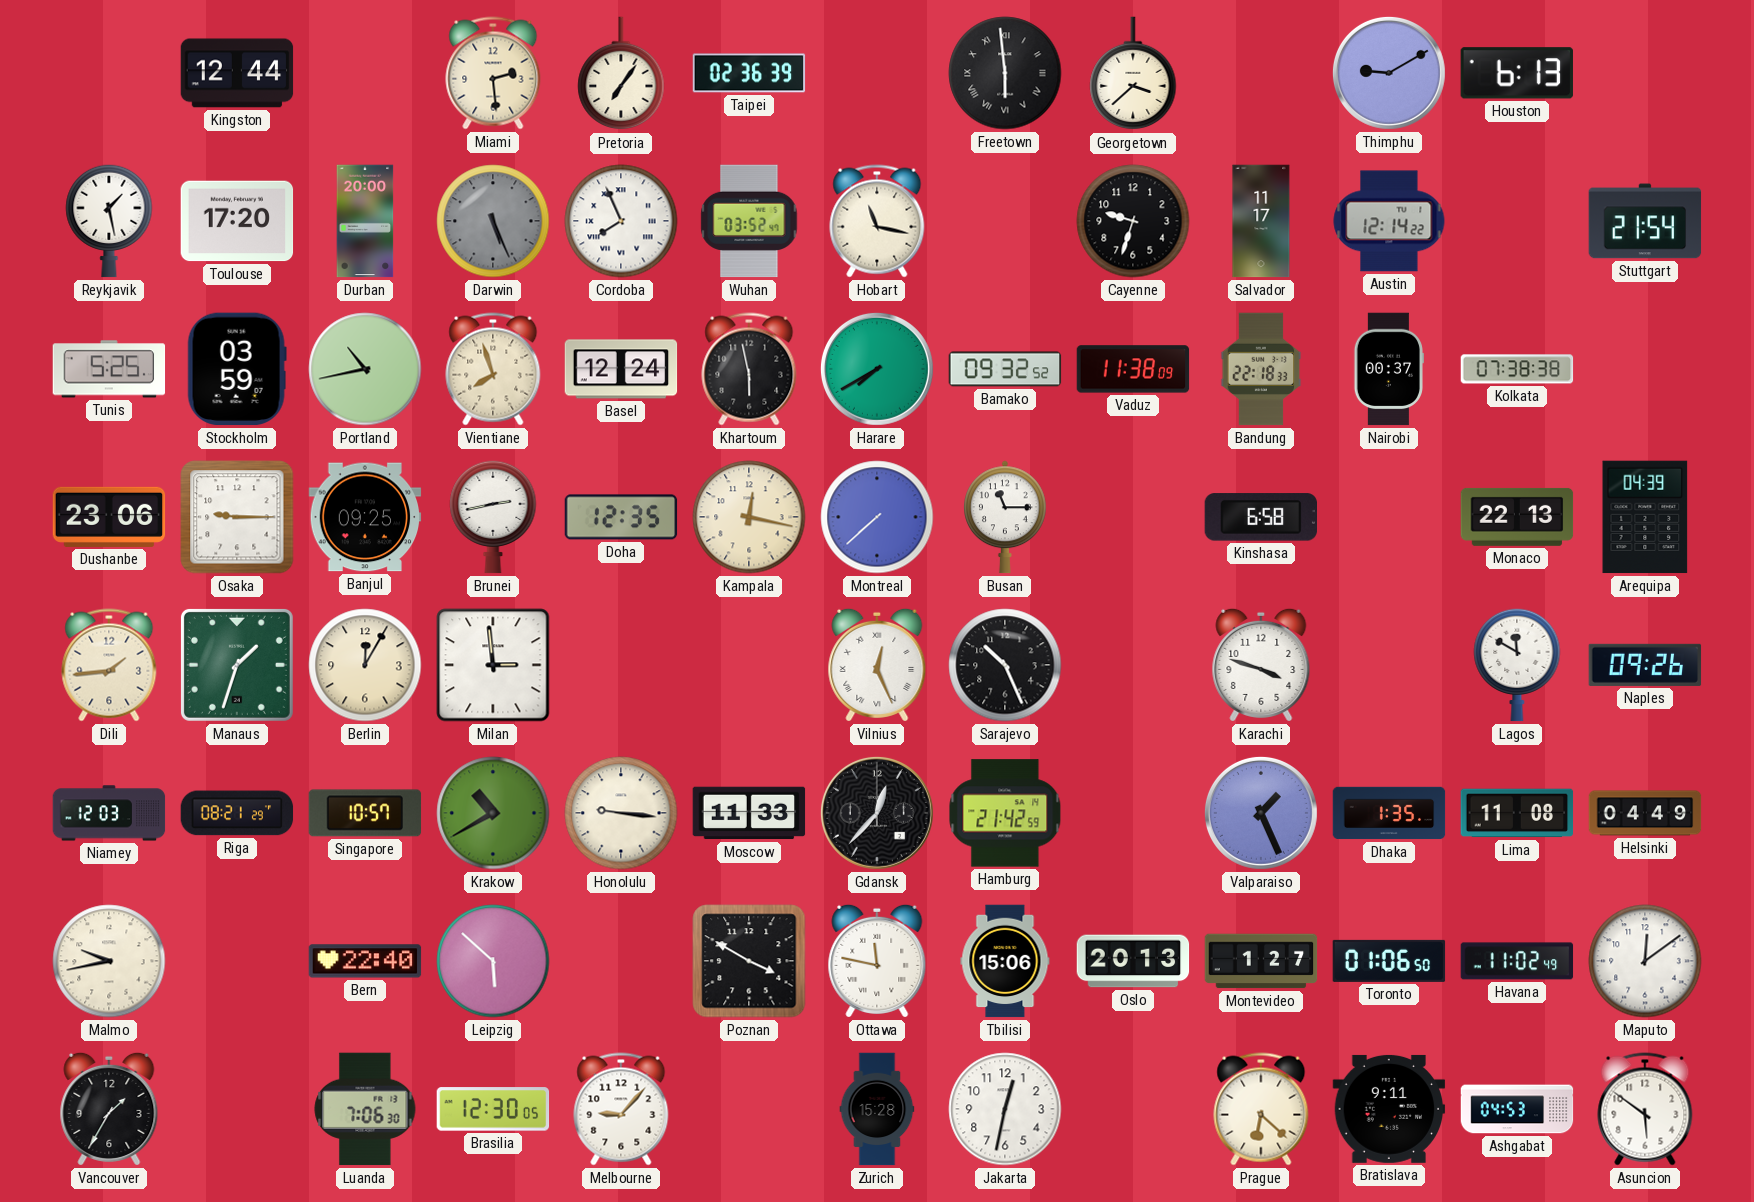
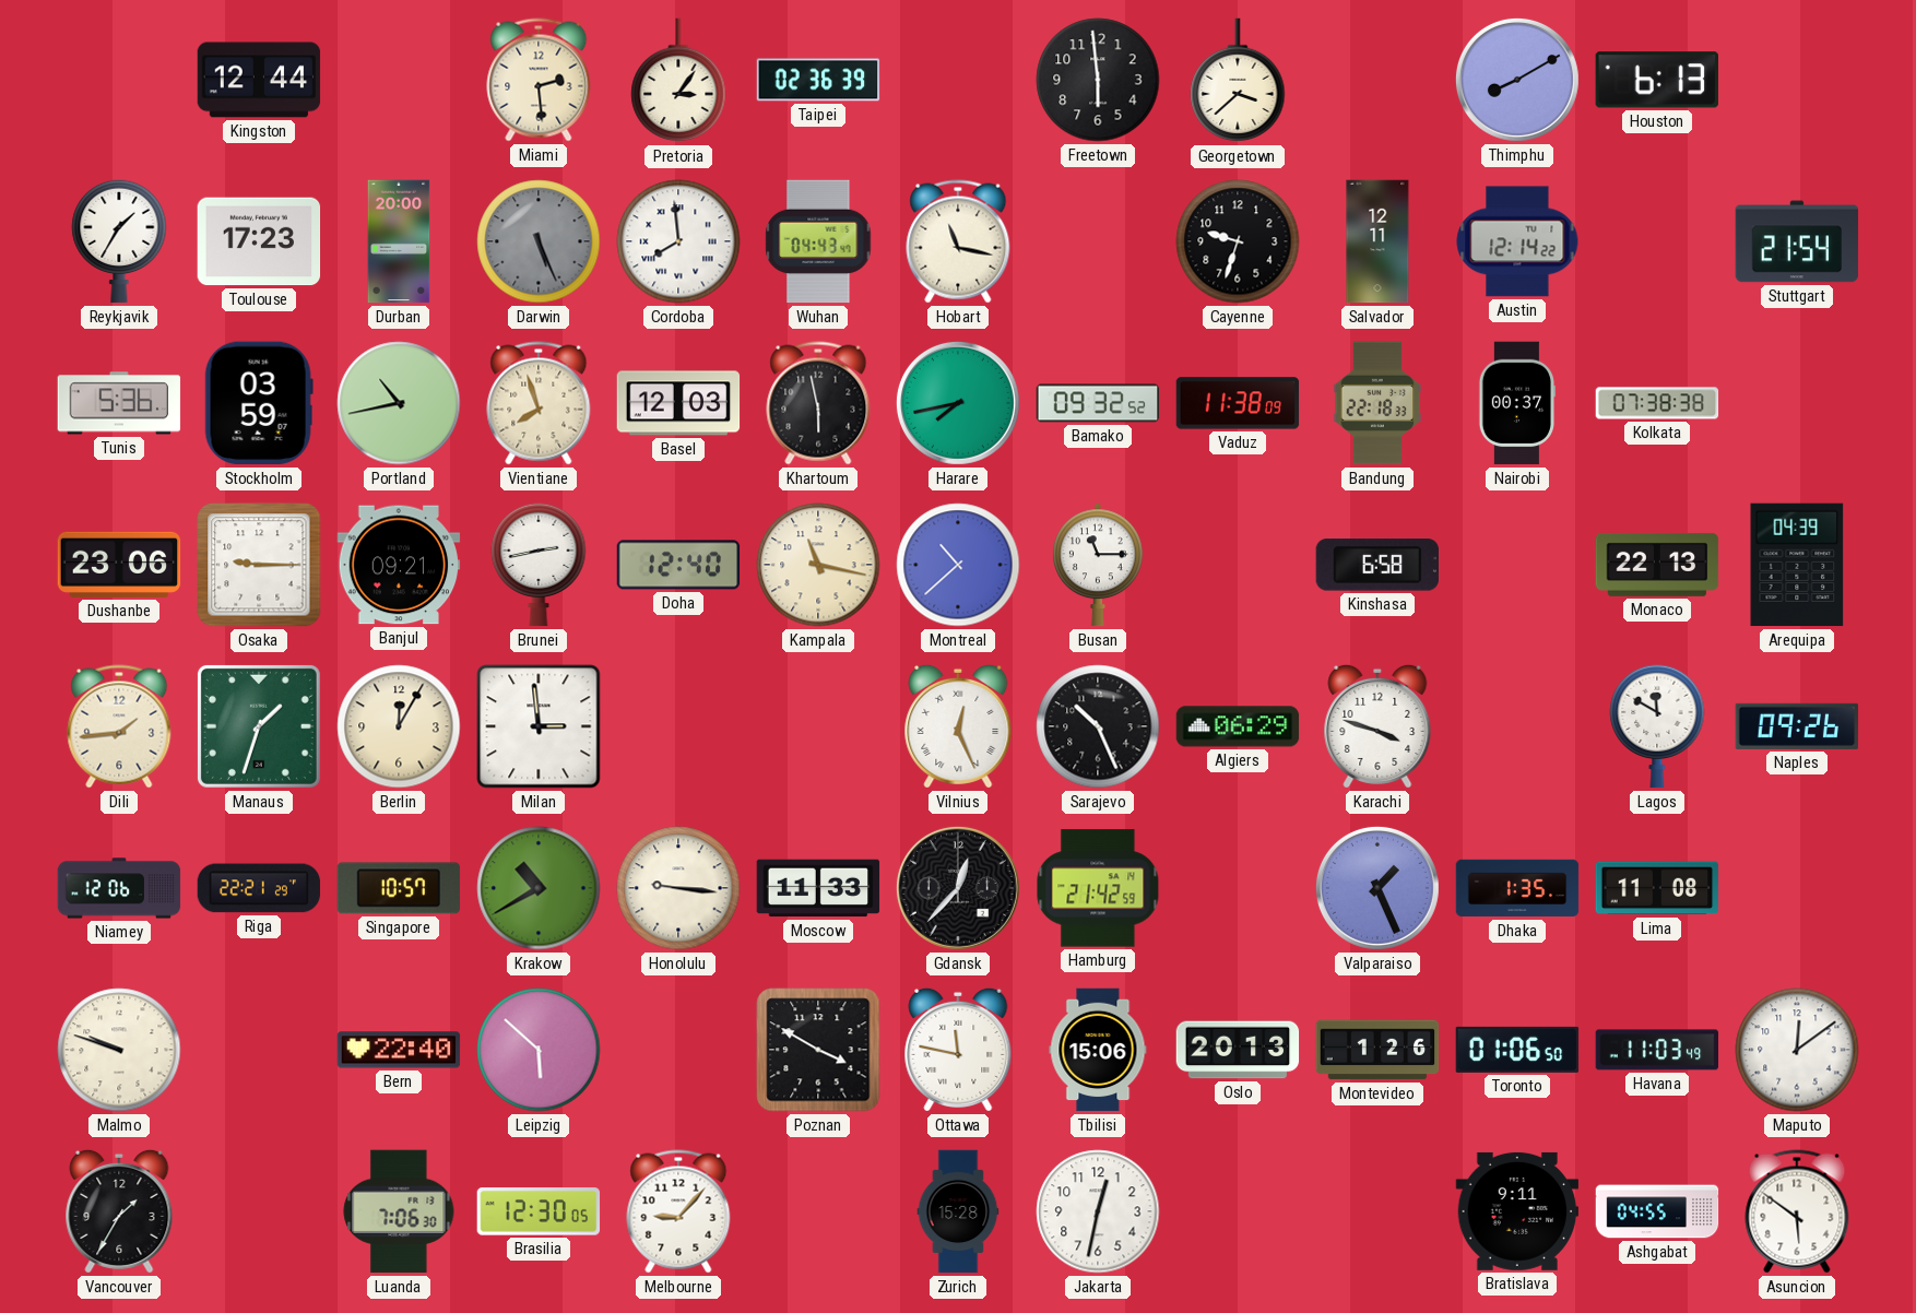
Pretoria: 7:06 -> 3:06 (678, 81)
Freetown numerals: Roman -> Arabic (1098, 80)
Thimphu: 9:10 -> 8:10 (1517, 80)
Reykjavik: 1:28 -> 1:35 (119, 241)
Toulouse: 17:20 -> 17:23 (259, 241)
Cordoba: 7:56 -> 7:59 (678, 241)
Wuhan: 03:52 -> 04:43 (818, 241)
Salvador: 11:17 -> 12:11 (1377, 241)
Tunis: 5:25 -> 5:36 (119, 403)
Basel: 12:24 -> 12:03 (678, 403)
Harare: 7:40 -> 7:43 (958, 403)
Banjul: 09:25 -> 09:21 (399, 565)
Doha: 12:35 -> 12:40 (678, 565)
Kampala: 12:17 -> 11:17 (818, 565)
Montreal: 7:38 -> 10:38 (958, 565)
Algiers: none -> 06:29 (1238, 726)
Niamey: 12:03 -> 12:06 (119, 888)
Riga: 08:21 -> 22:21 (259, 888)
Helsinki: 04:49 -> none (1645, 813)
Malmo: 9:43 -> 9:48 (119, 1050)
Montevideo: 1:27 -> 1:26 (1377, 1050)
Havana: 11:02 -> 11:03 (1657, 1050)
Prague: 6:22 -> none (1261, 1109)
Ashgabat: 04:53 -> 04:55 (1657, 1211)
